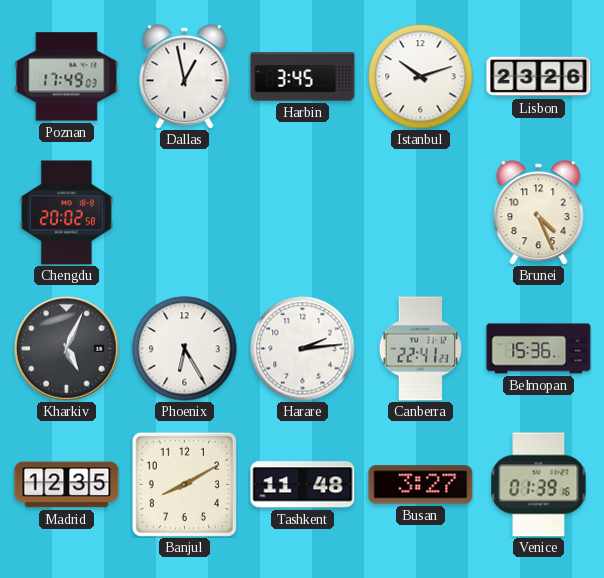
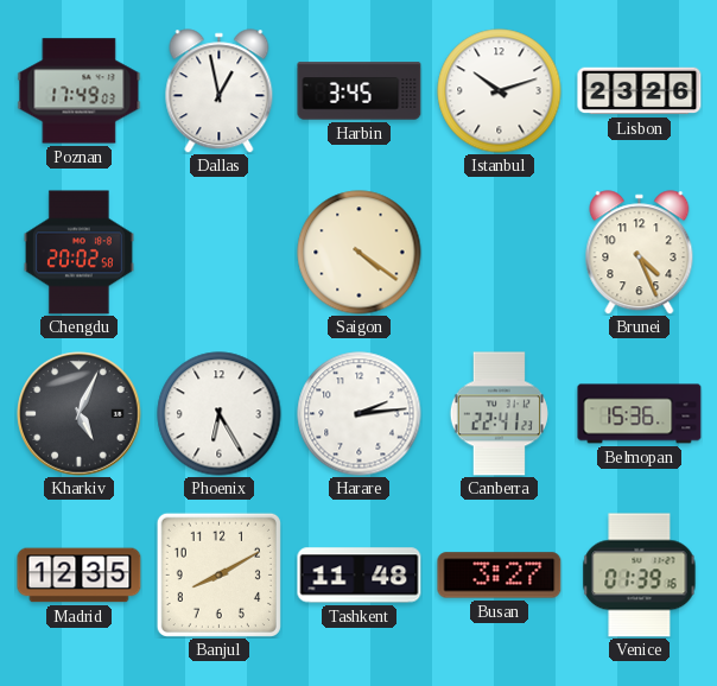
Saigon: none -> 4:21 (360, 253)
